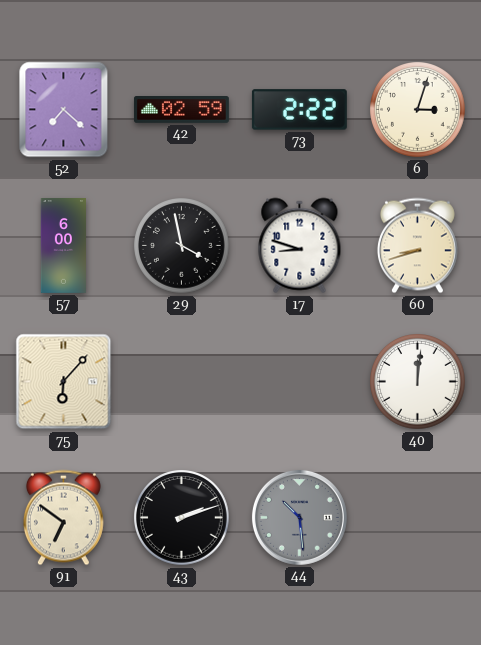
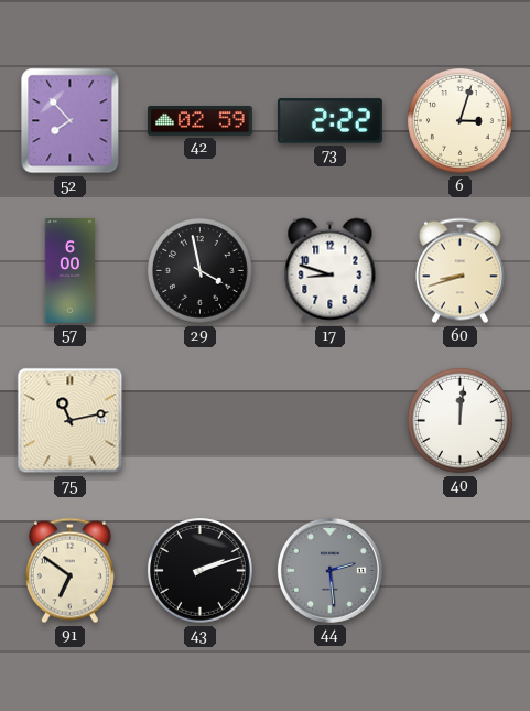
52: 7:22 -> 7:53 (71, 121)
75: 6:07 -> 11:13 (71, 421)
44: 10:29 -> 2:29 (329, 570)
